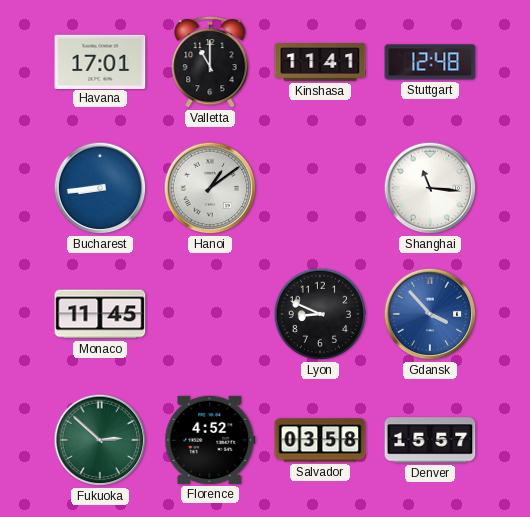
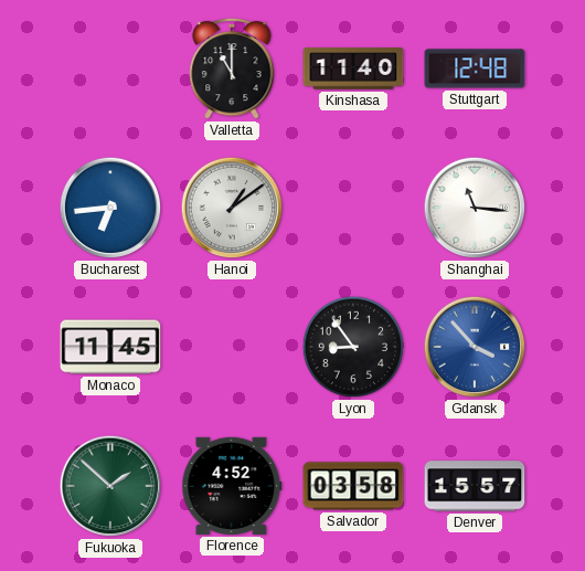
Havana: 17:01 -> none (100, 61)
Kinshasa: 11:41 -> 11:40 (353, 68)
Bucharest: 8:44 -> 6:44 (110, 208)
Lyon: 8:49 -> 8:54 (353, 347)
Fukuoka: 2:52 -> 1:52 (110, 486)
